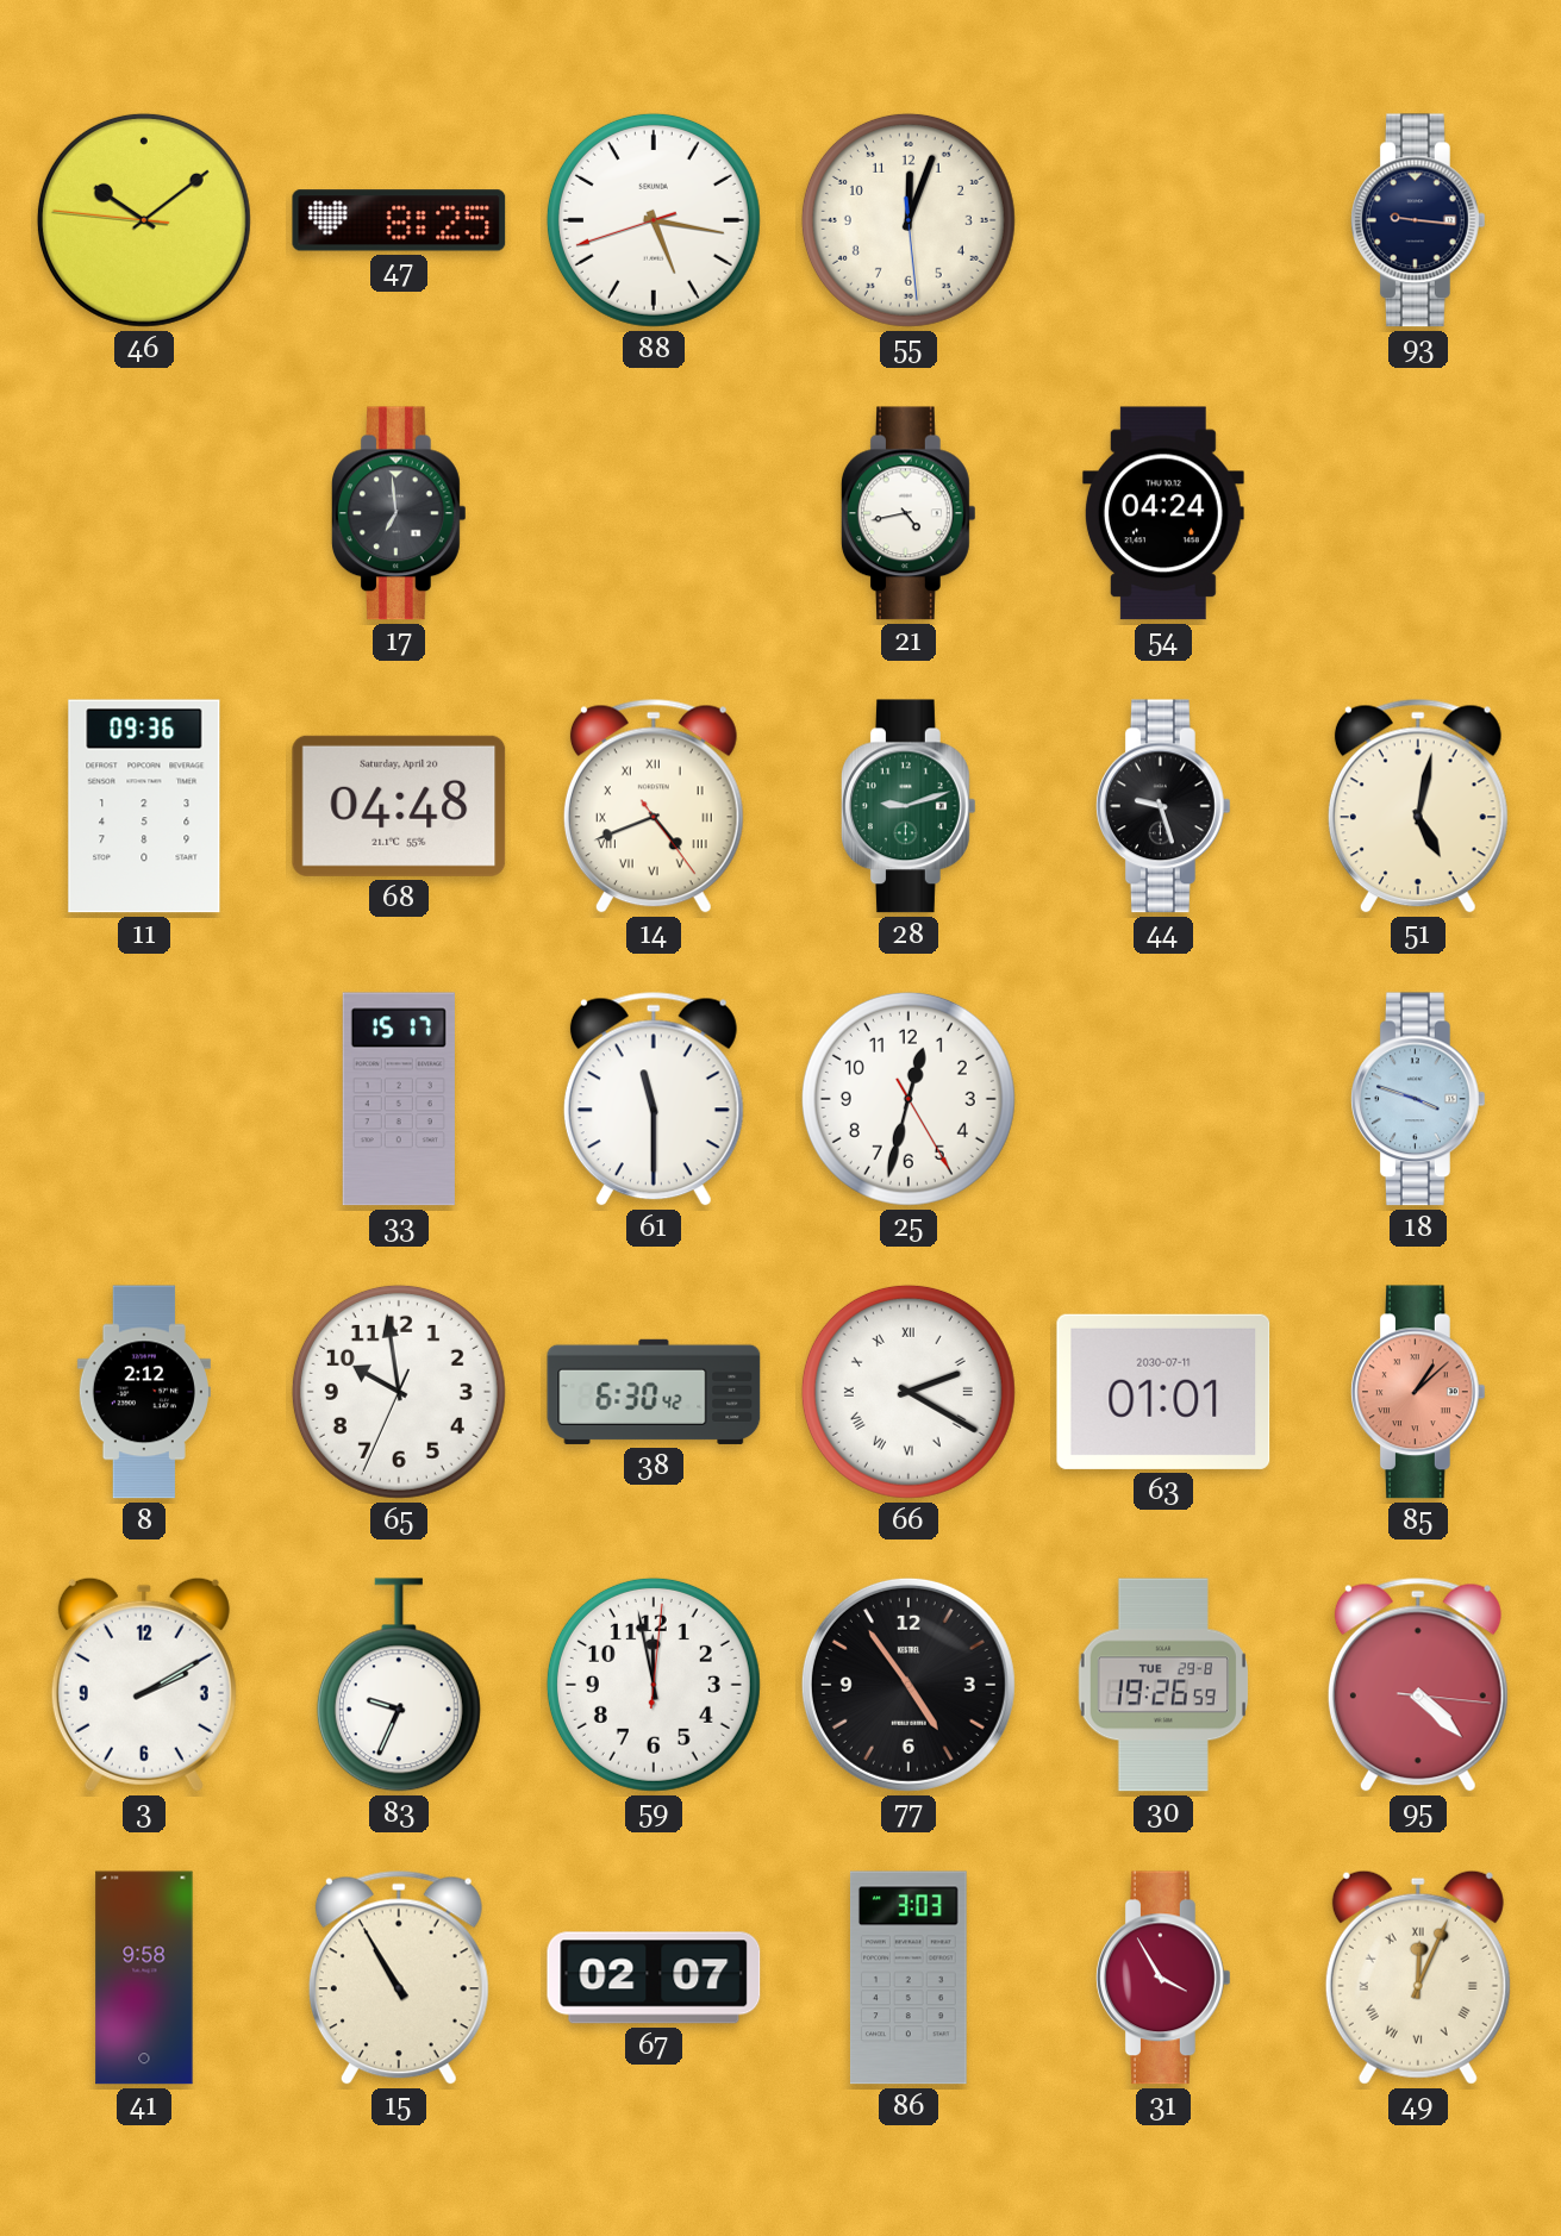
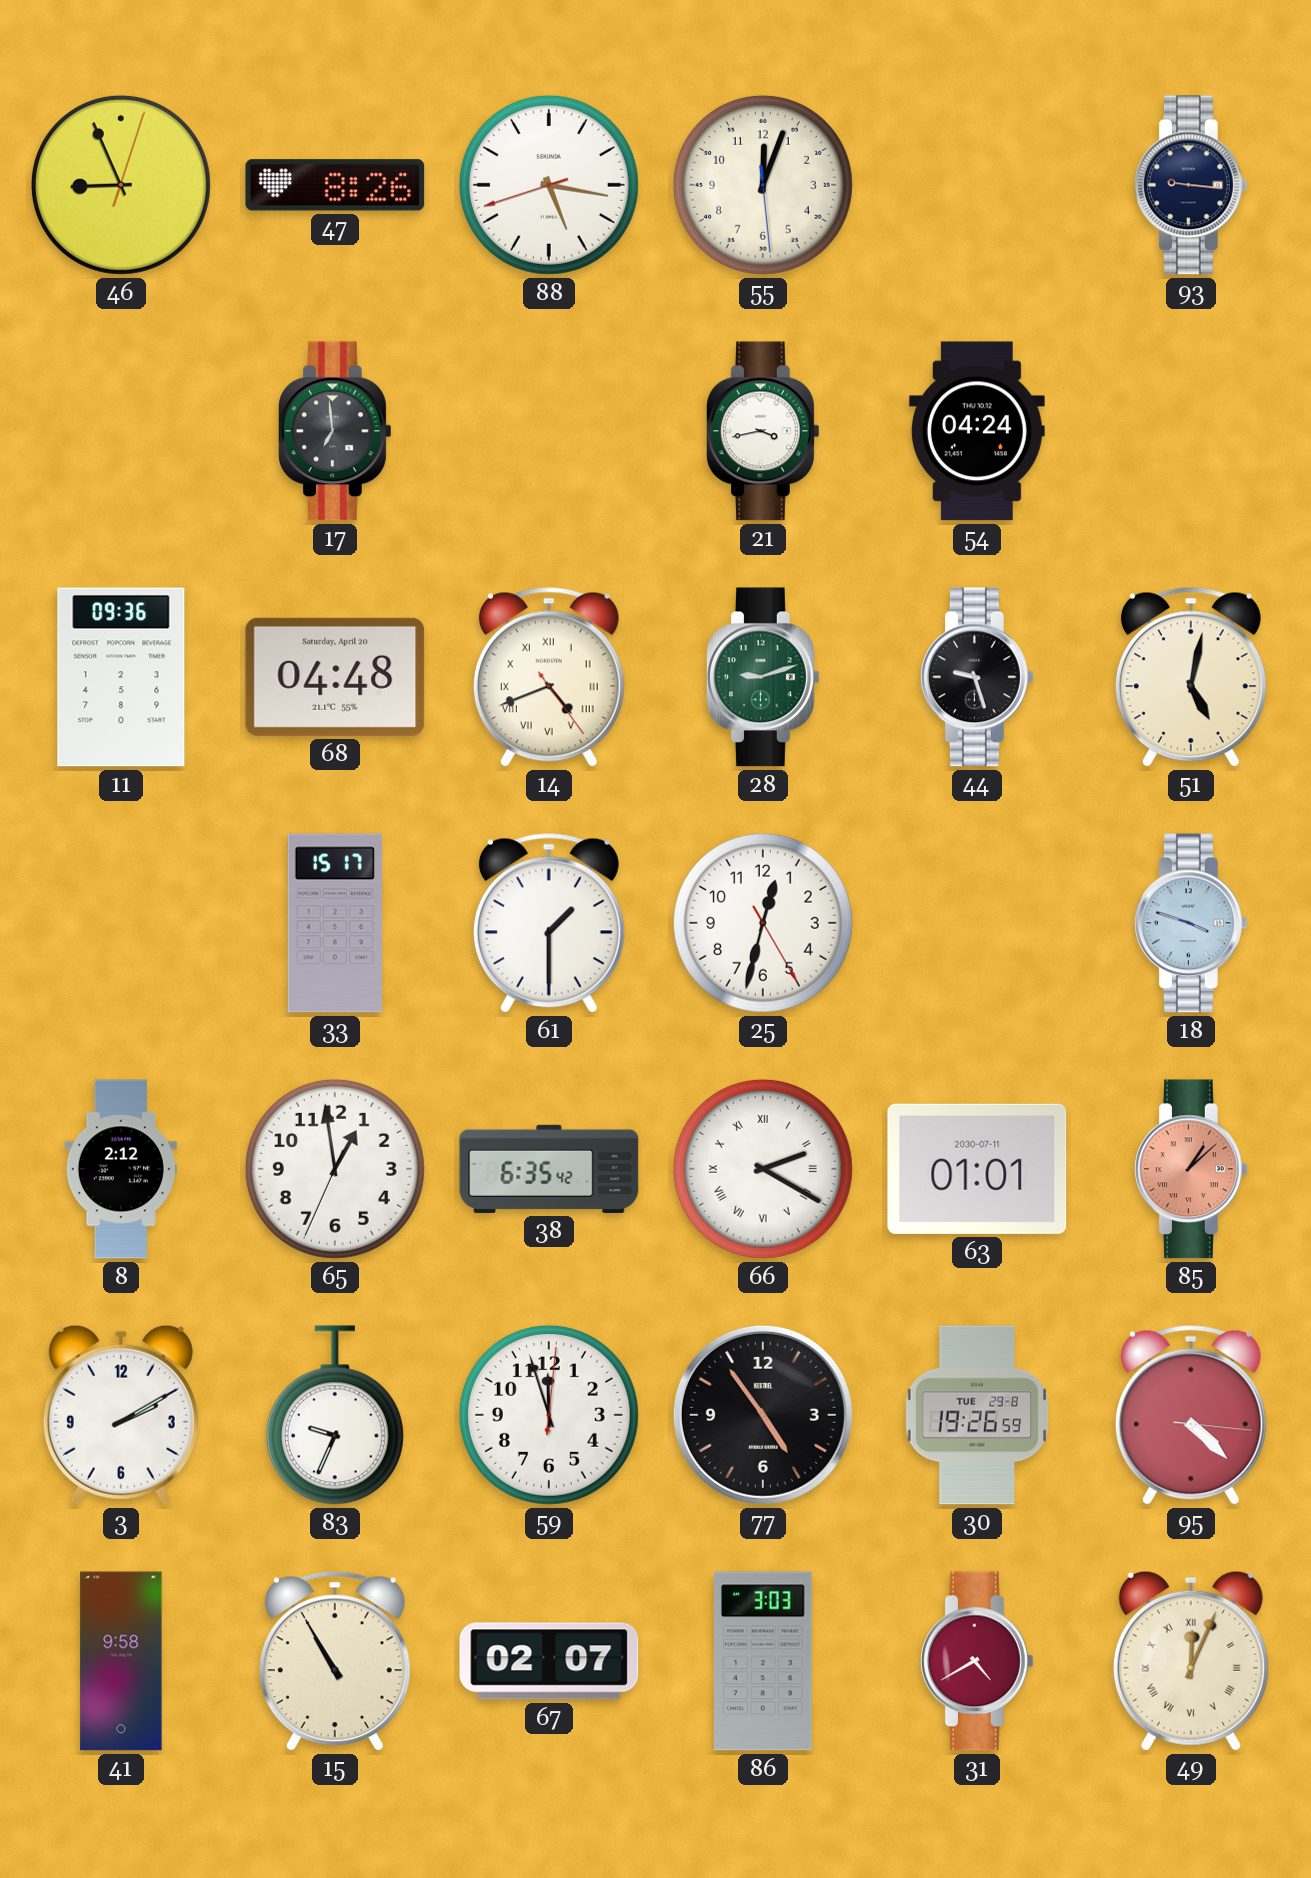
46: 10:08 -> 8:56 (121, 185)
47: 8:25 -> 8:26 (335, 185)
21: 4:43 -> 3:43 (763, 431)
61: 11:30 -> 1:30 (549, 923)
65: 9:58 -> 12:58 (335, 1169)
38: 6:30 -> 6:35 (549, 1169)
59: 11:58 -> 11:57 (549, 1415)
31: 3:55 -> 4:40 (977, 1661)
